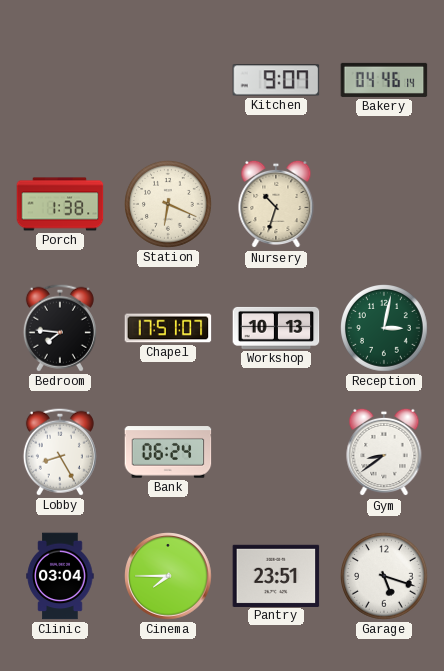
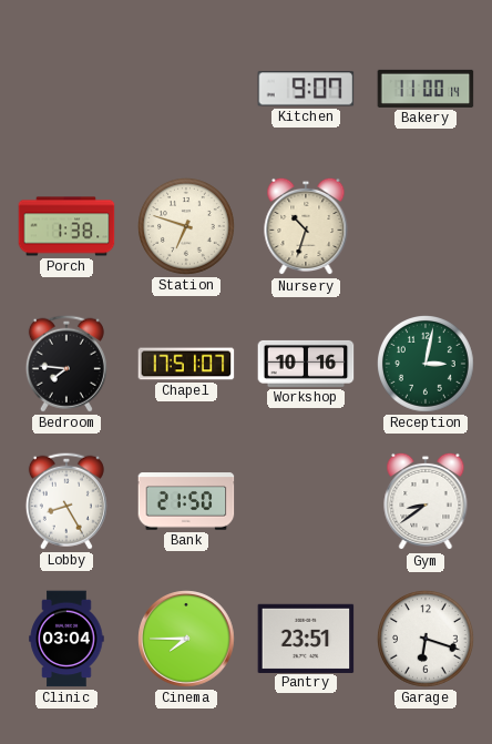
Bakery: 04:46 -> 11:00 (426, 89)
Station: 6:19 -> 6:48 (187, 227)
Workshop: 10:13 -> 10:16 (306, 364)
Bank: 06:24 -> 21:50 (186, 501)
Garage: 5:18 -> 6:18 (427, 640)
